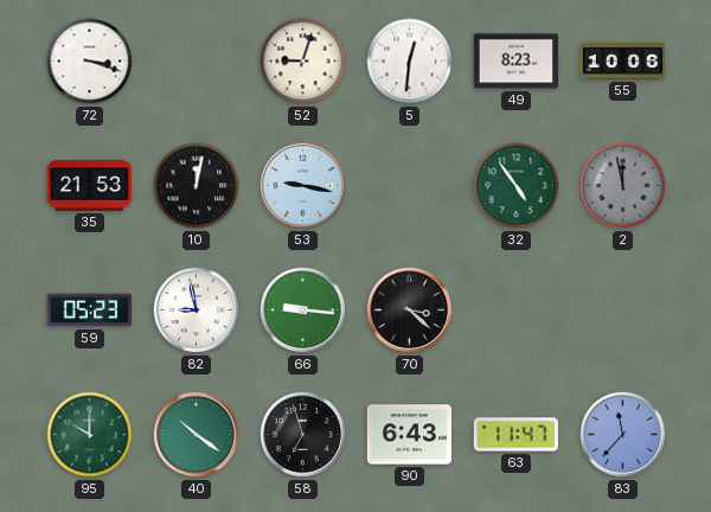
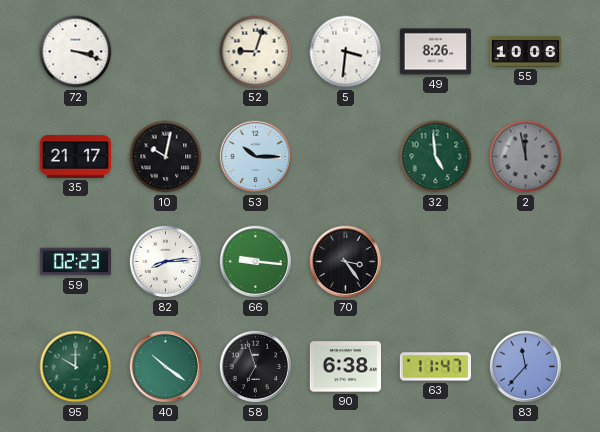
5: 12:31 -> 3:31 (346, 52)
49: 8:23 -> 8:26 (435, 52)
35: 21:53 -> 21:17 (75, 156)
10: 12:02 -> 10:02 (166, 157)
53: 9:17 -> 10:15 (256, 157)
32: 4:54 -> 4:59 (436, 157)
59: 05:23 -> 02:23 (75, 262)
82: 8:58 -> 8:14 (166, 262)
70: 3:22 -> 3:24 (346, 262)
90: 6:43 -> 6:38 (345, 367)
